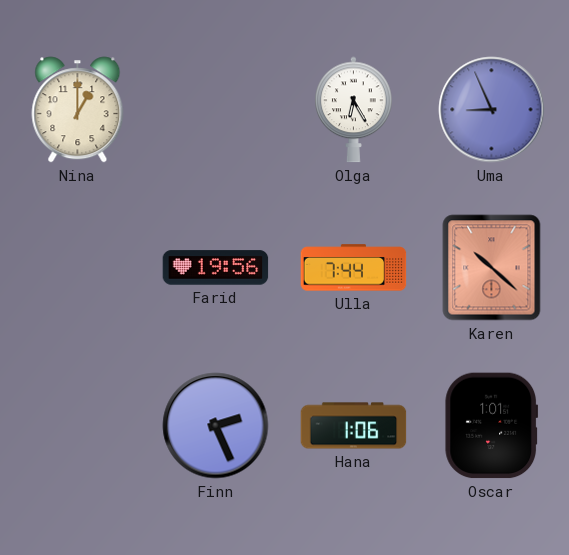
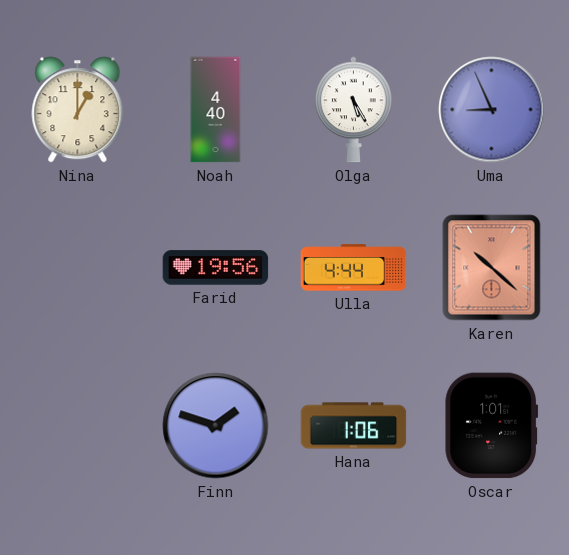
Noah: none -> 4:40 (216, 110)
Olga: 6:25 -> 5:25 (354, 110)
Ulla: 7:44 -> 4:44 (354, 268)
Finn: 2:26 -> 1:48 (216, 426)
